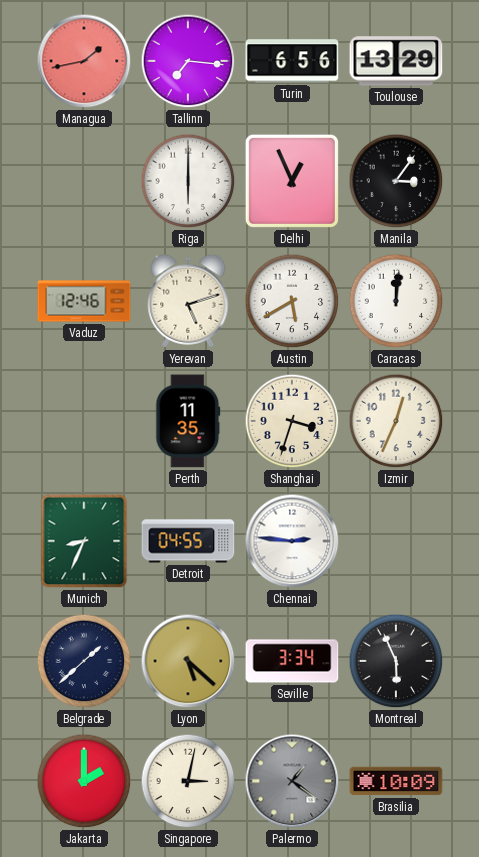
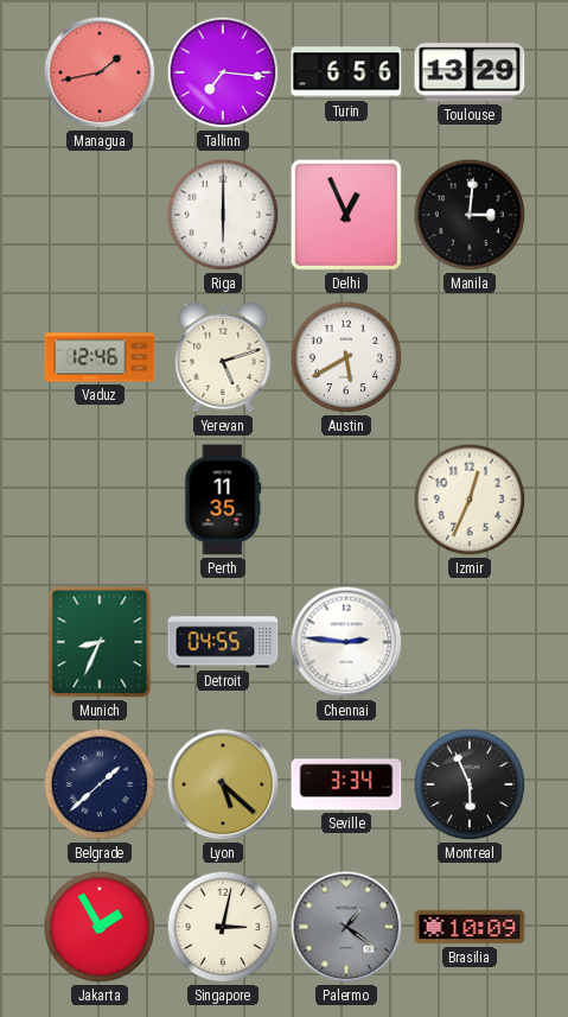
Manila: 3:06 -> 3:01 (470, 215)
Caracas: 12:01 -> none (396, 301)
Shanghai: 3:33 -> none (292, 421)
Jakarta: 2:00 -> 1:55 (100, 927)
